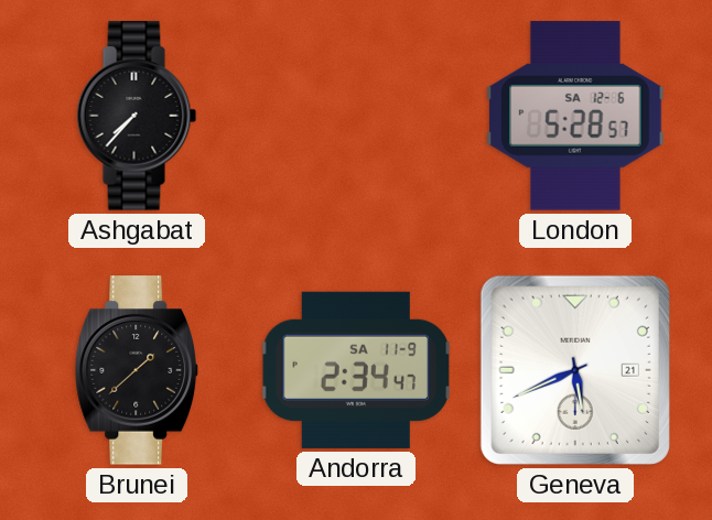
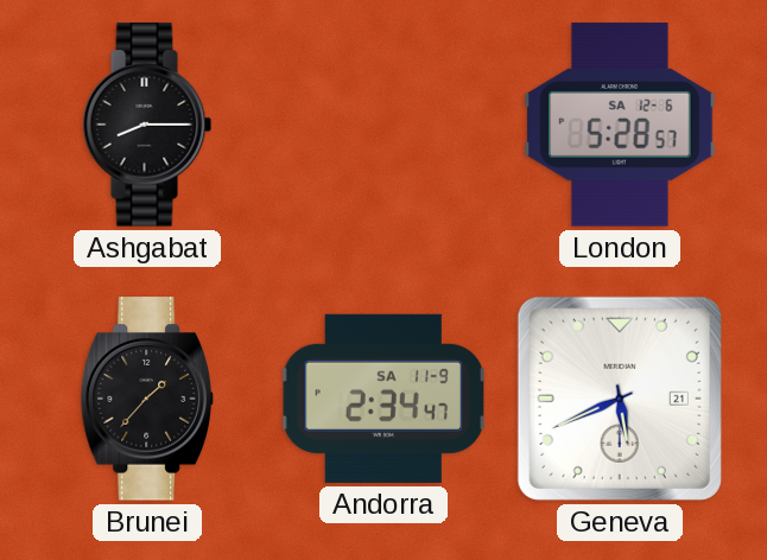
Ashgabat: 7:37 -> 8:15 (147, 125)
Brunei: 1:38 -> 1:37 (146, 399)
